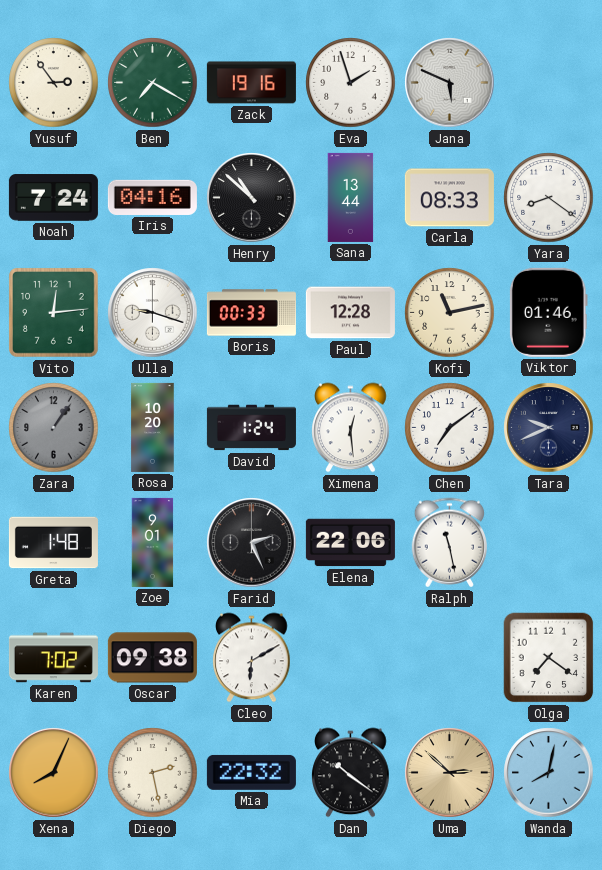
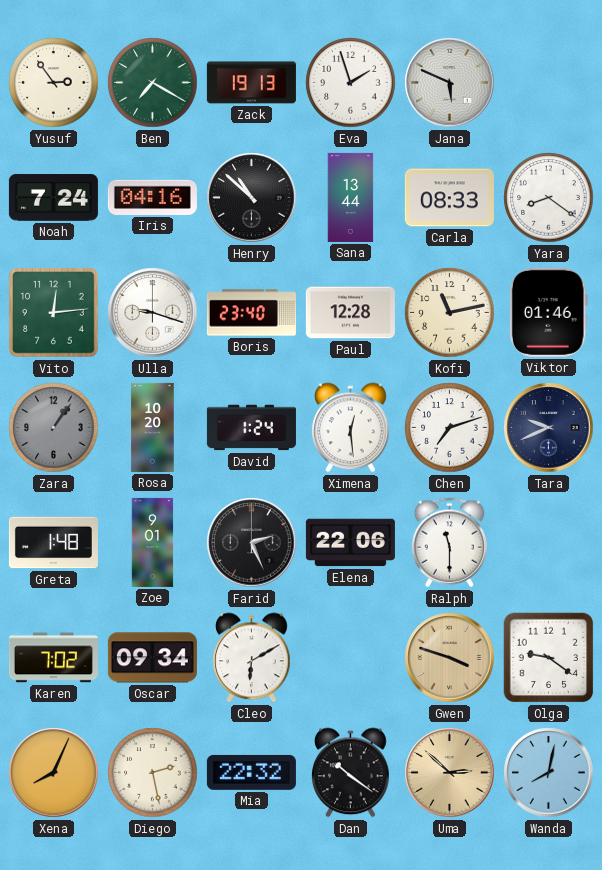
Zack: 19:16 -> 19:13 (251, 83)
Boris: 00:33 -> 23:40 (251, 313)
Chen: 7:09 -> 7:12 (450, 428)
Ralph: 11:28 -> 11:30 (450, 543)
Oscar: 09:38 -> 09:34 (152, 658)
Gwen: none -> 3:48 (450, 658)
Olga: 7:21 -> 9:21 (549, 658)
